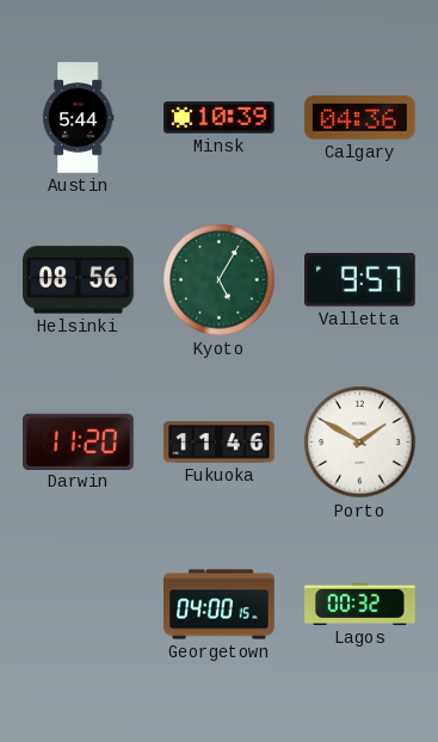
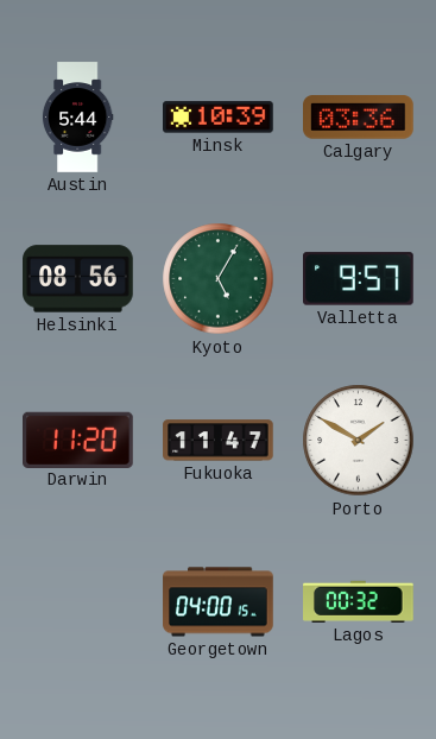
Calgary: 04:36 -> 03:36 (359, 118)
Fukuoka: 11:46 -> 11:47 (219, 441)
